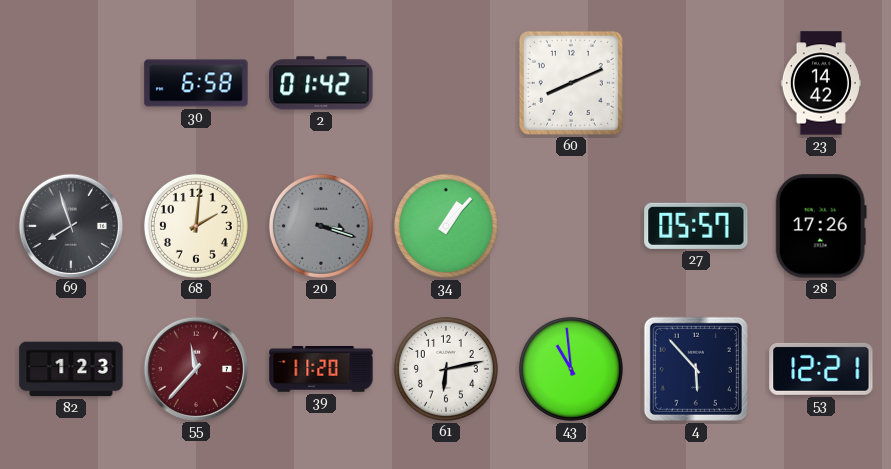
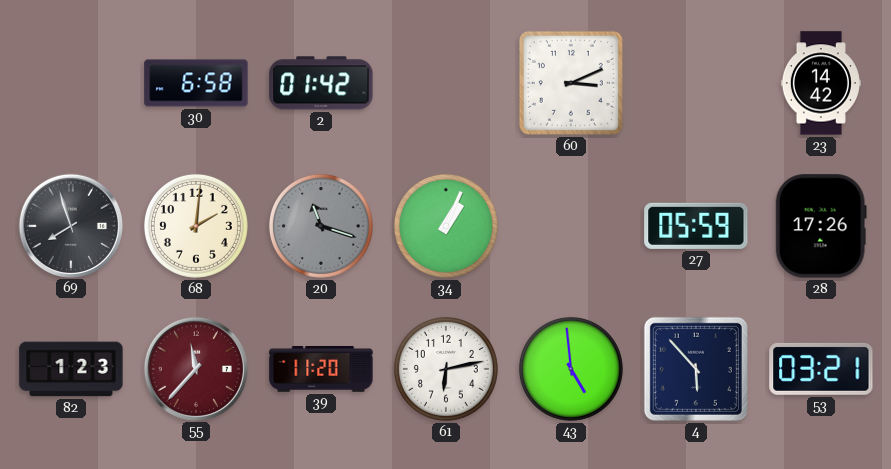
60: 8:11 -> 3:11 (571, 83)
20: 3:18 -> 11:18 (321, 226)
34: 1:07 -> 1:04 (446, 226)
27: 05:57 -> 05:59 (696, 226)
43: 10:59 -> 4:59 (571, 369)
53: 12:21 -> 03:21 (821, 369)
